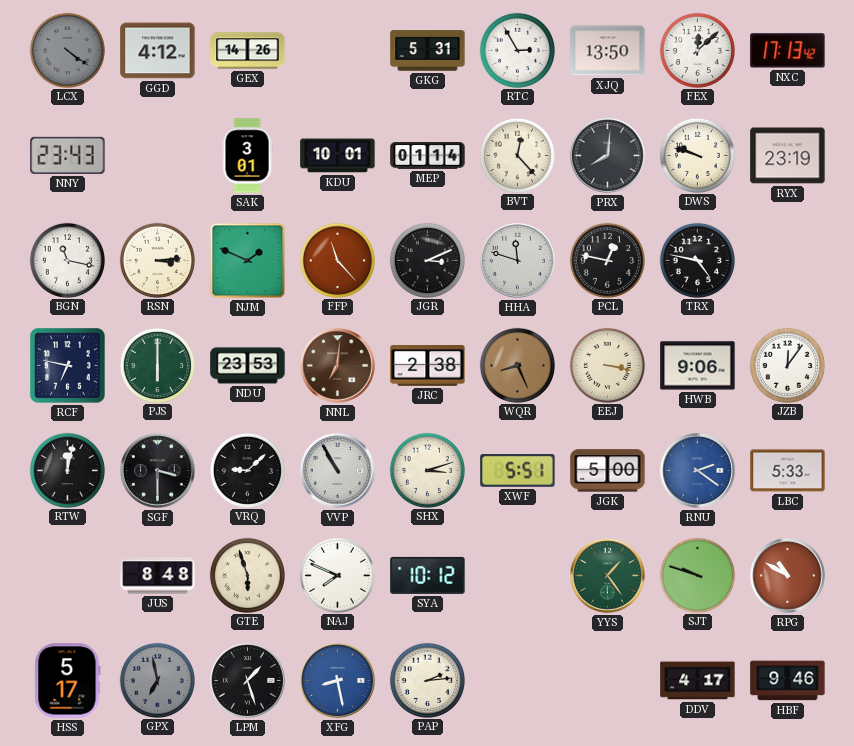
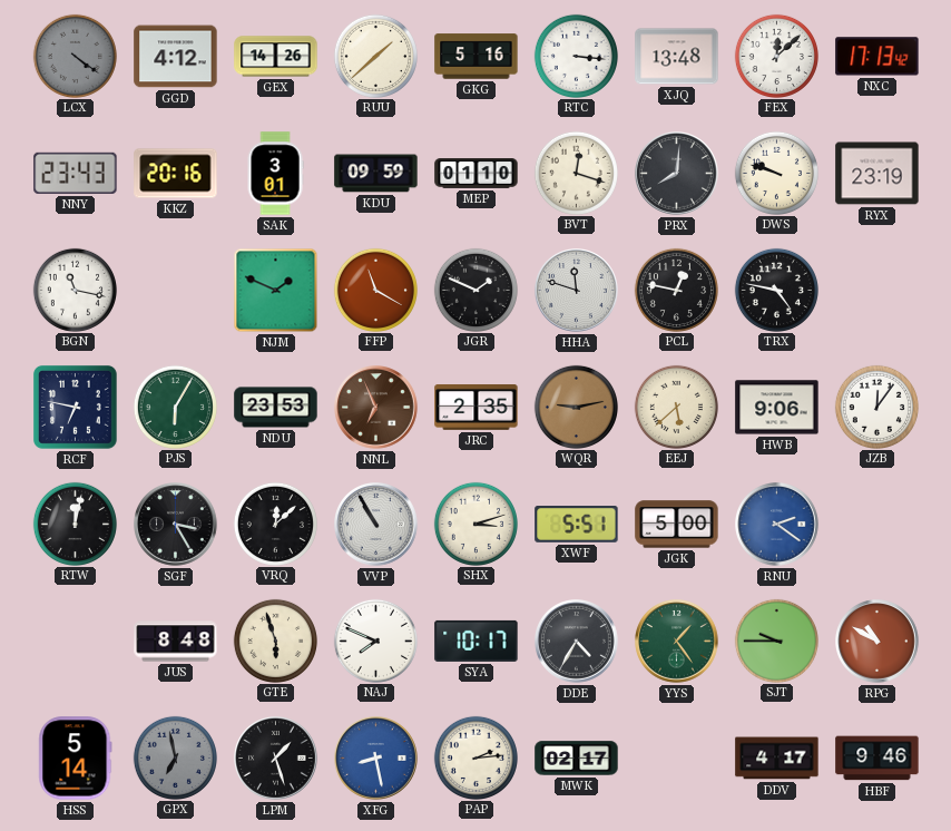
RUU: none -> 1:38 (375, 56)
GKG: 5:31 -> 5:16 (477, 57)
RTC: 2:55 -> 3:16 (576, 56)
XJQ: 13:50 -> 13:48 (677, 57)
KKZ: none -> 20:16 (176, 174)
KDU: 10:01 -> 09:59 (376, 174)
MEP: 01:14 -> 01:10 (477, 174)
BVT: 12:23 -> 12:18 (576, 173)
RSN: 3:14 -> none (157, 260)
FFP: 11:23 -> 11:20 (375, 290)
JGR: 3:11 -> 1:49 (475, 290)
PJS: 6:00 -> 6:05 (175, 407)
NNL: 7:01 -> 6:56 (376, 408)
JRC: 2:38 -> 2:35 (477, 408)
WQR: 8:26 -> 9:13 (576, 407)
EEJ: 3:17 -> 5:38 (676, 407)
SGF: 3:30 -> 3:25 (176, 525)
VRQ: 9:08 -> 12:08 (275, 524)
LBC: 5:33 -> none (788, 471)
SYA: 10:12 -> 10:17 (477, 641)
DDE: none -> 4:35 (577, 642)
SJT: 9:48 -> 9:45 (776, 641)
HSS: 5:17 -> 5:14 (76, 759)
MWK: none -> 02:17 (577, 759)
